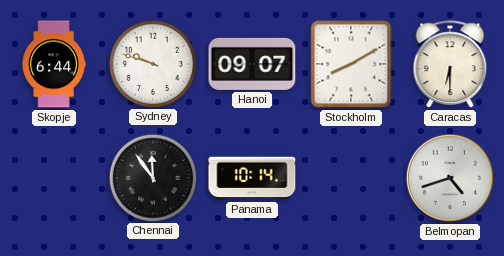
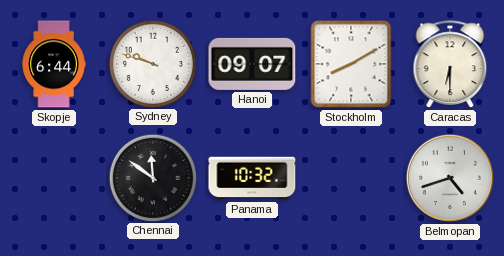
Chennai: 11:54 -> 11:51 (152, 177)
Panama: 10:14 -> 10:32 (252, 178)
